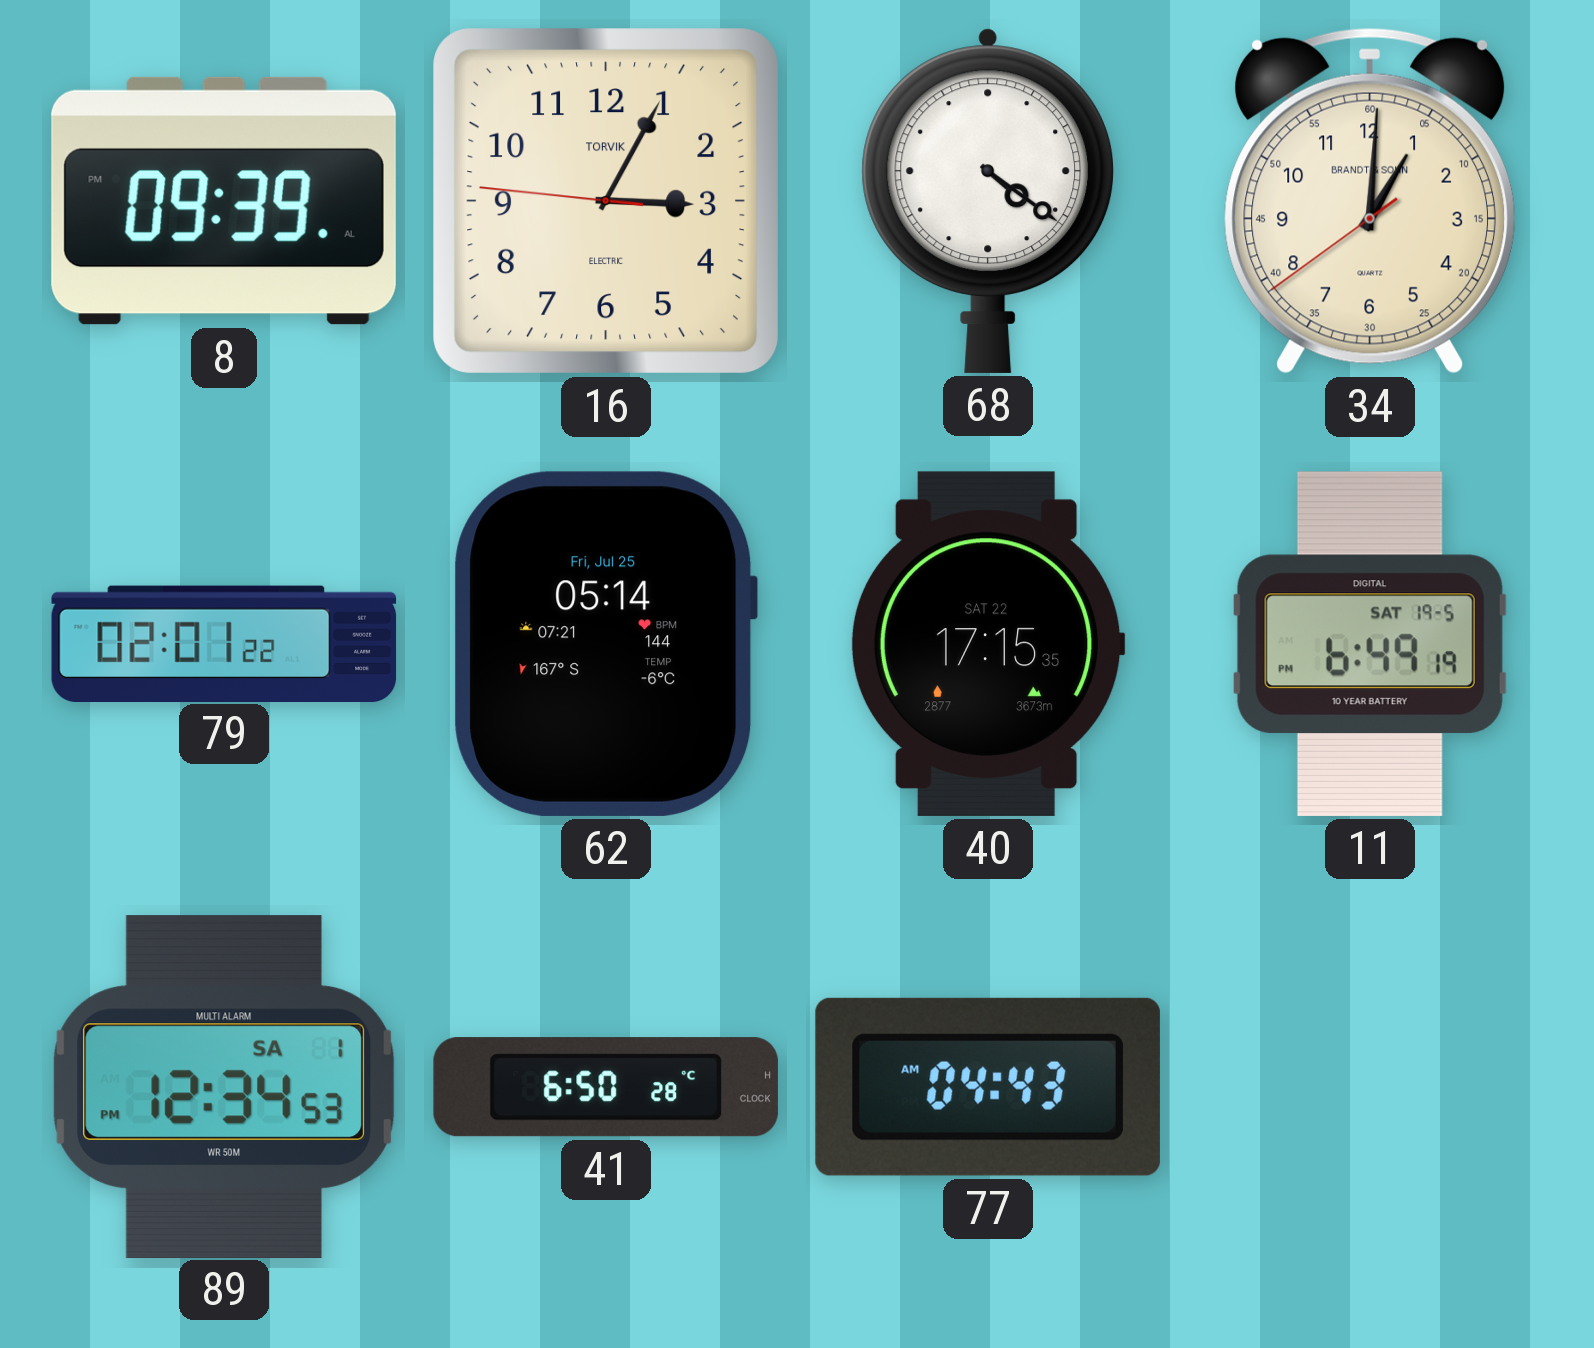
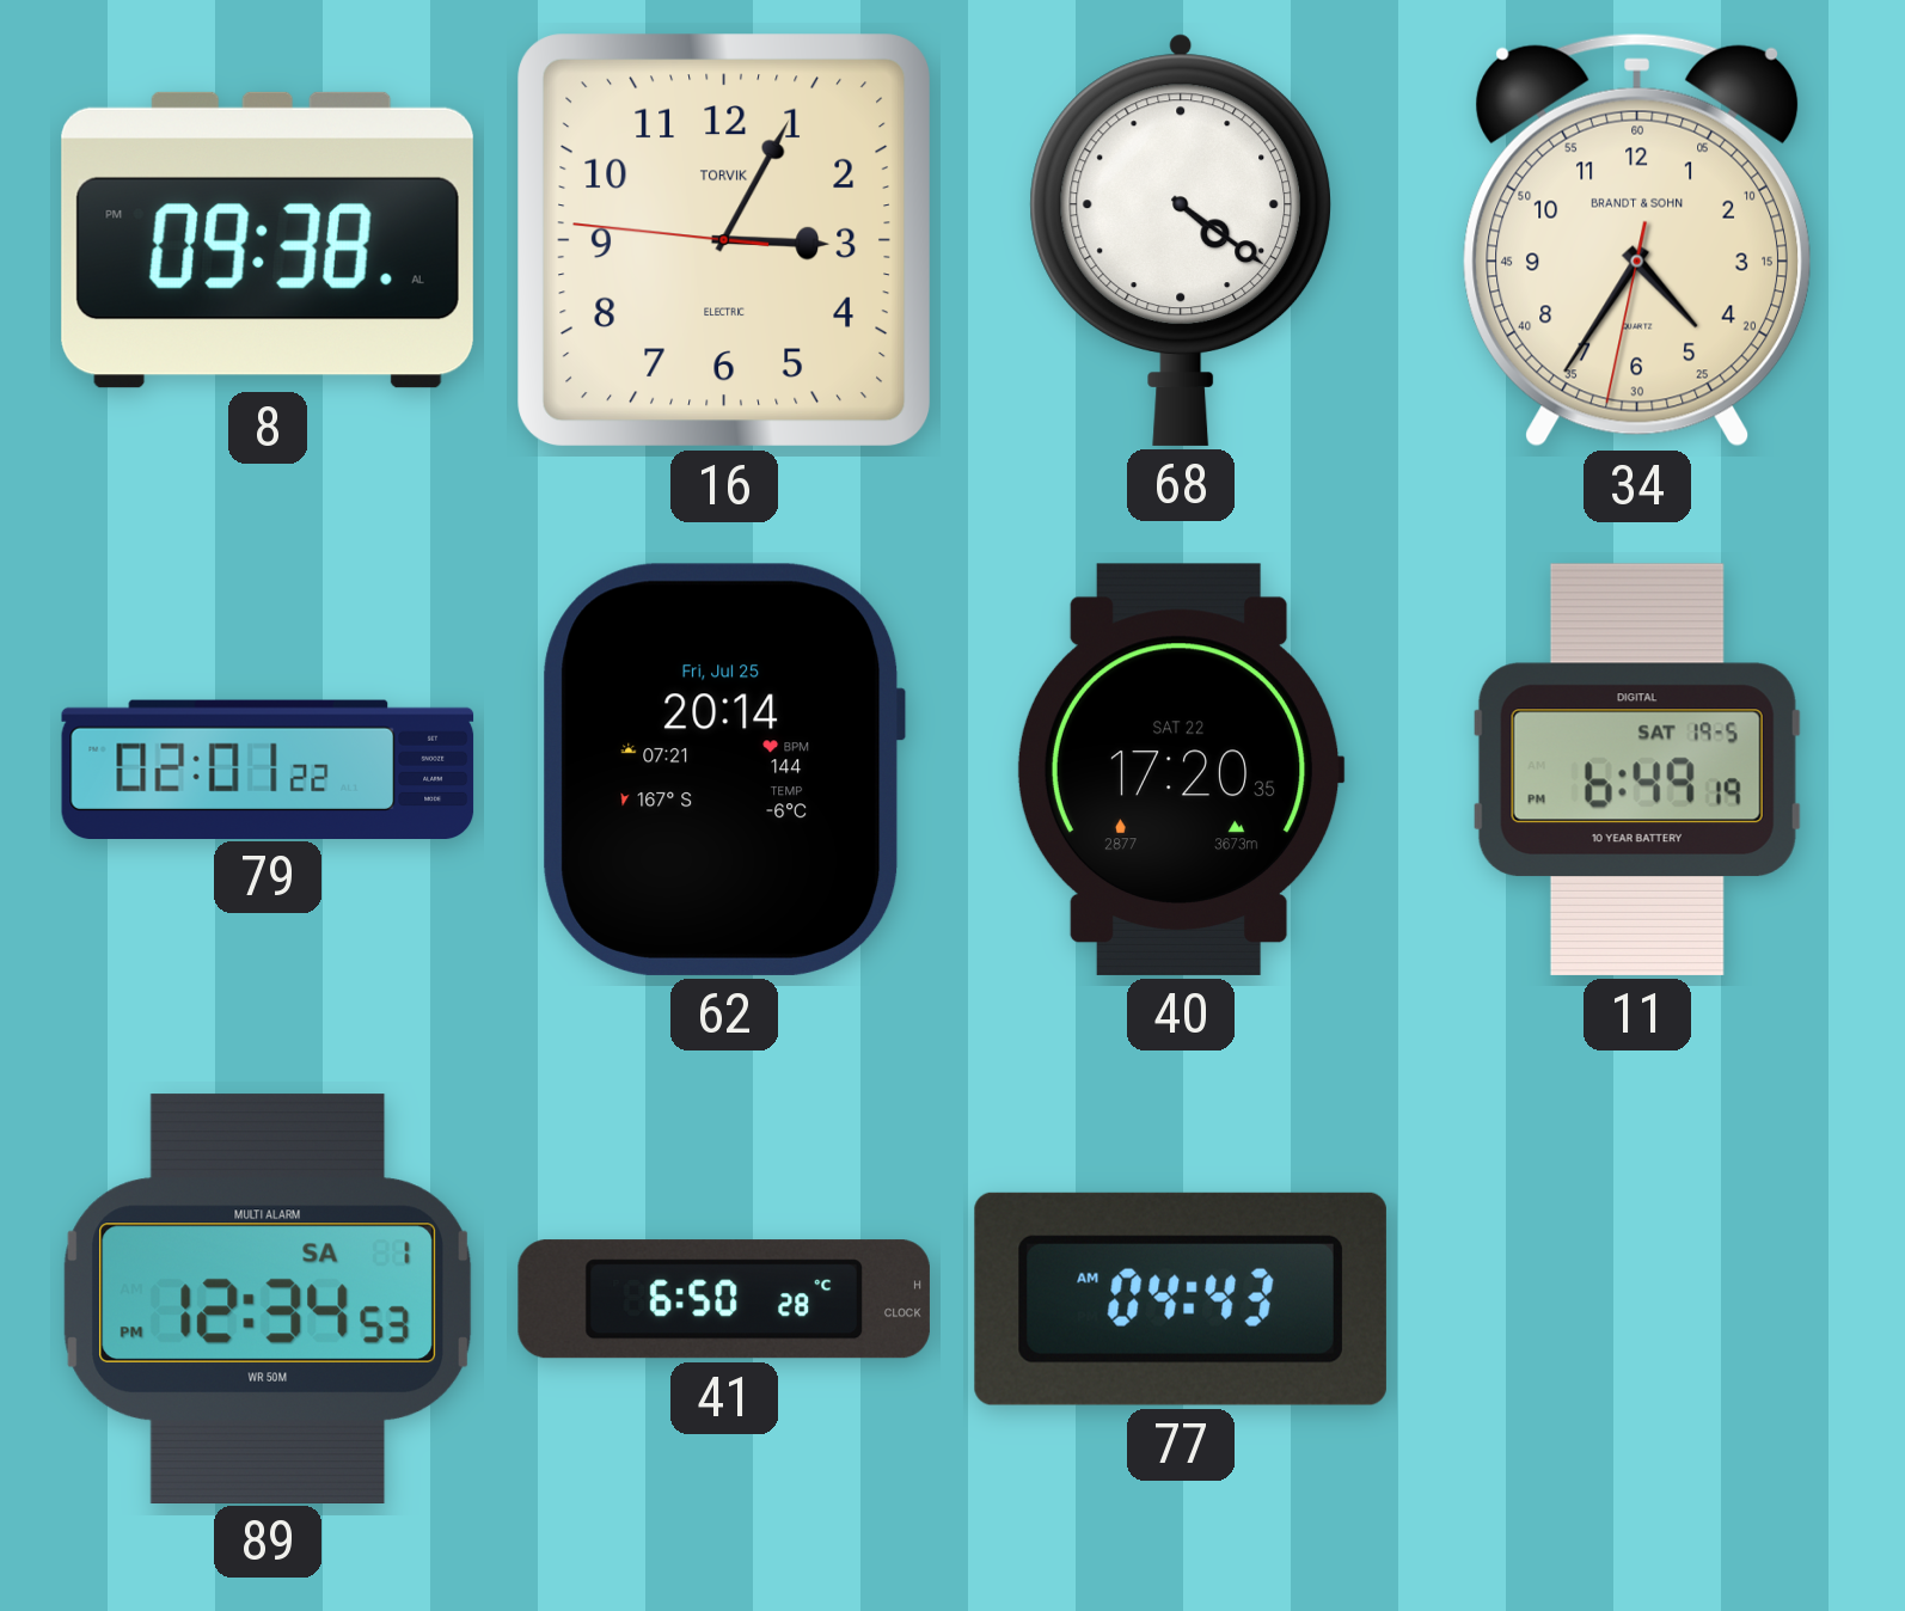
8: 09:39 -> 09:38 (268, 240)
34: 1:00 -> 4:35 (1636, 240)
62: 05:14 -> 20:14 (724, 770)
40: 17:15 -> 17:20 (1181, 770)
